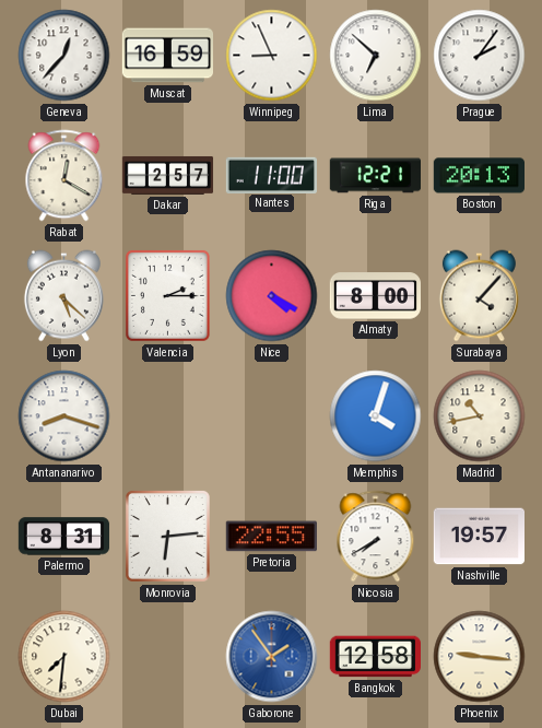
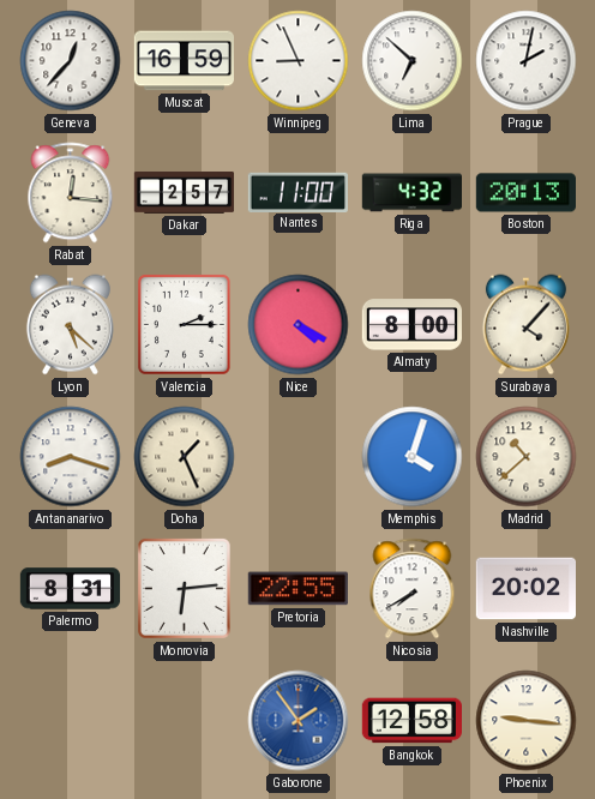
Prague: 2:06 -> 2:02 (527, 61)
Rabat: 12:20 -> 12:16 (71, 193)
Riga: 12:21 -> 4:32 (411, 193)
Doha: none -> 1:26 (185, 457)
Madrid: 10:43 -> 10:38 (527, 457)
Nashville: 19:57 -> 20:02 (525, 589)
Dubai: 7:31 -> none (64, 657)
